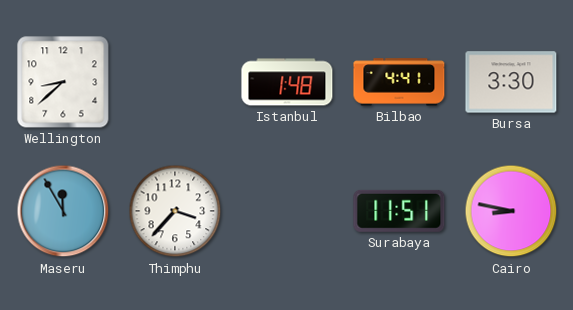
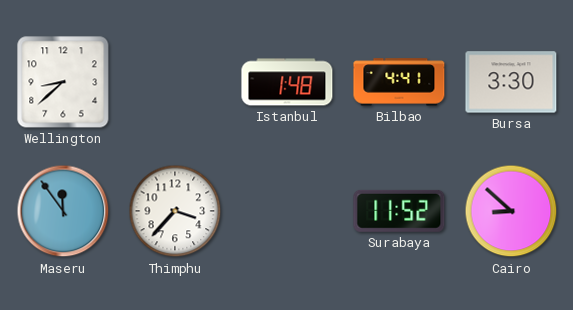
Maseru: 11:55 -> 11:54 (63, 211)
Surabaya: 11:51 -> 11:52 (399, 211)
Cairo: 8:47 -> 8:52 (511, 211)
